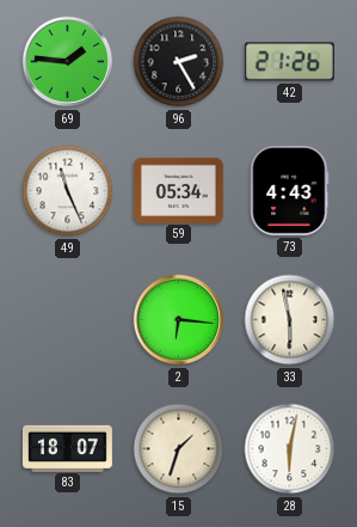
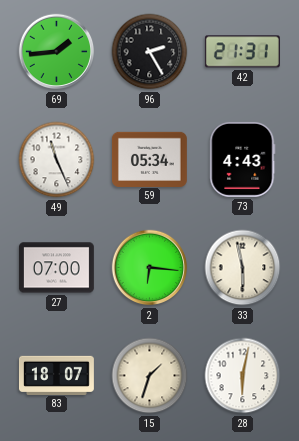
69: 1:46 -> 1:44 (57, 52)
42: 21:26 -> 21:31 (242, 52)
27: none -> 07:00 (56, 268)
